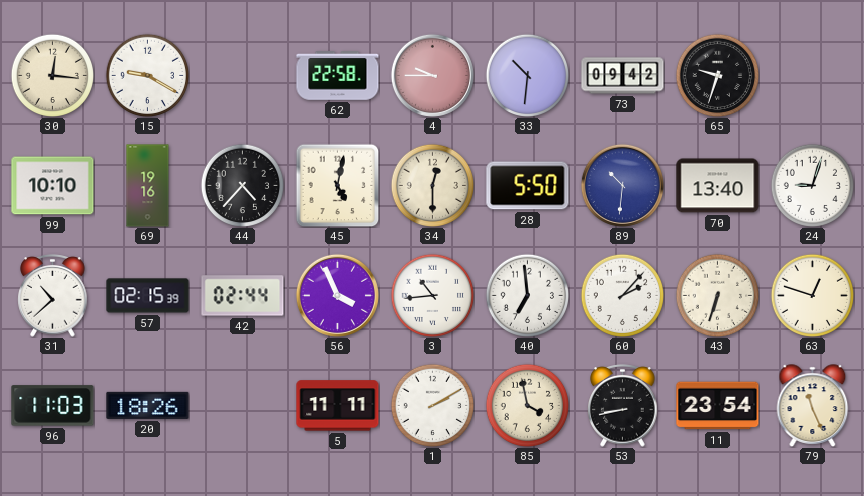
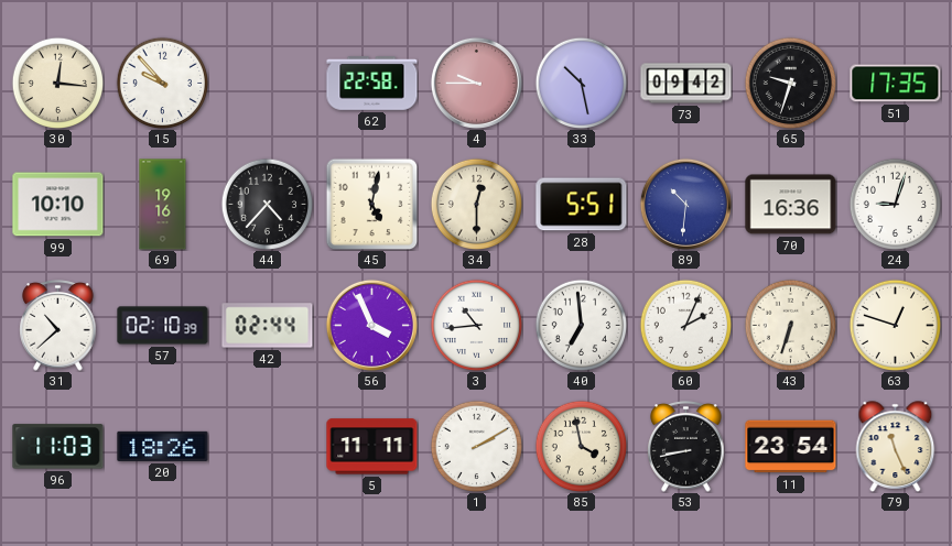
15: 9:20 -> 9:53 (162, 83)
33: 10:31 -> 10:28 (581, 83)
51: none -> 17:35 (896, 84)
28: 5:50 -> 5:51 (582, 205)
70: 13:40 -> 16:36 (791, 205)
57: 02:15 -> 02:10 (163, 326)
60: 2:07 -> 2:04 (685, 325)
